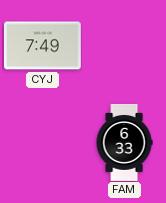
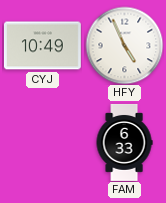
CYJ: 7:49 -> 10:49 (42, 46)
HFY: none -> 4:56 (124, 45)
